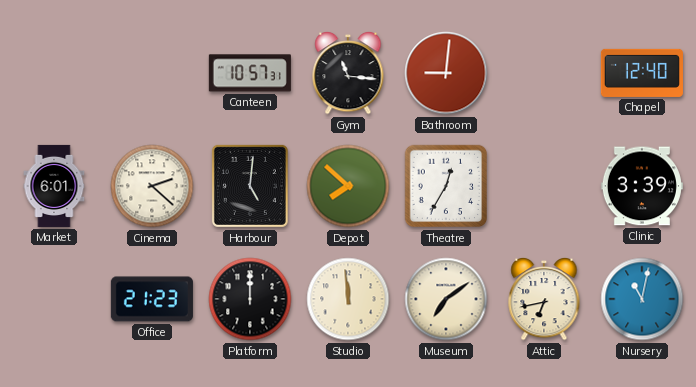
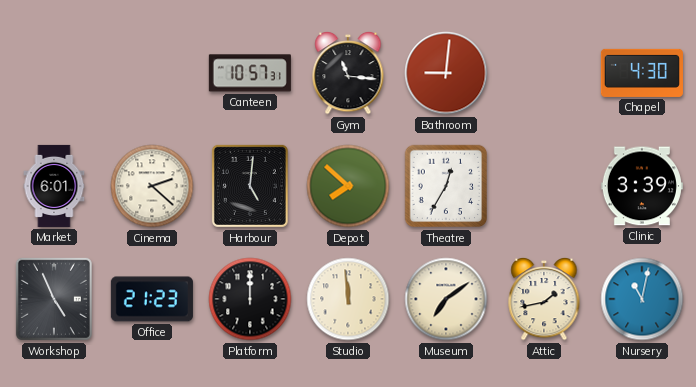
Chapel: 12:40 -> 4:30 (642, 73)
Workshop: none -> 4:56 (54, 299)
Attic: 6:43 -> 1:43 (544, 299)
